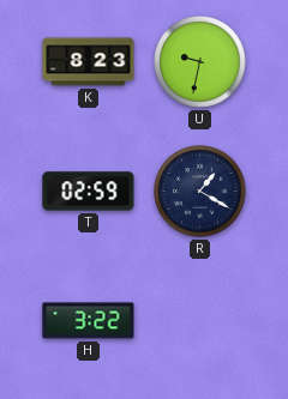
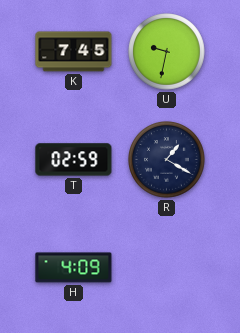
K: 8:23 -> 7:45 (74, 52)
H: 3:22 -> 4:09 (74, 268)
